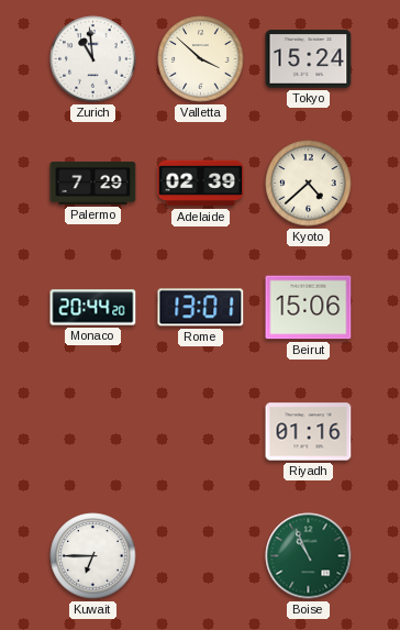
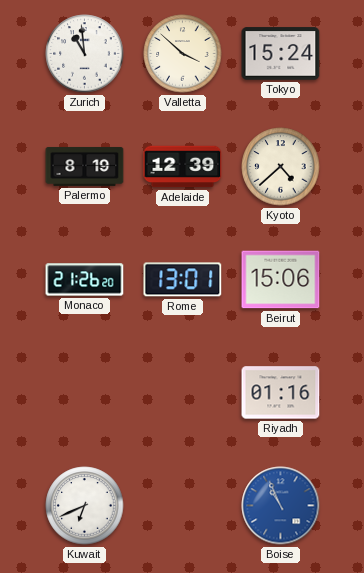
Palermo: 7:29 -> 8:19 (85, 166)
Adelaide: 02:39 -> 12:39 (183, 167)
Monaco: 20:44 -> 21:26 (85, 280)
Kuwait: 6:45 -> 6:41 (85, 506)
Boise dial: green -> blue (281, 506)
